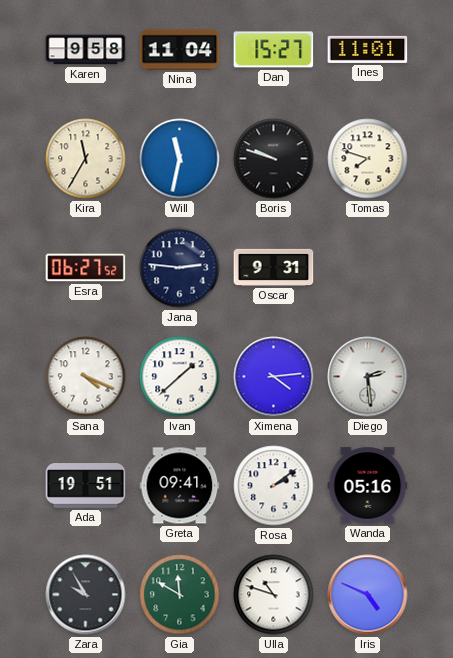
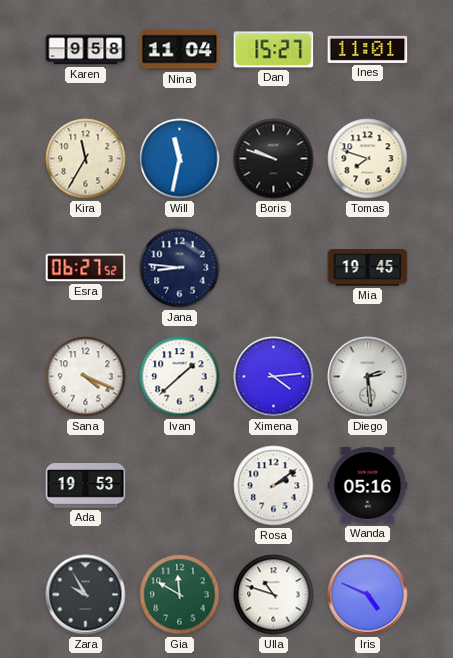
Jana: 2:46 -> 8:46 (180, 268)
Oscar: 9:31 -> none (274, 267)
Mia: none -> 19:45 (368, 268)
Ada: 19:51 -> 19:53 (86, 486)
Greta: 09:41 -> none (180, 486)
